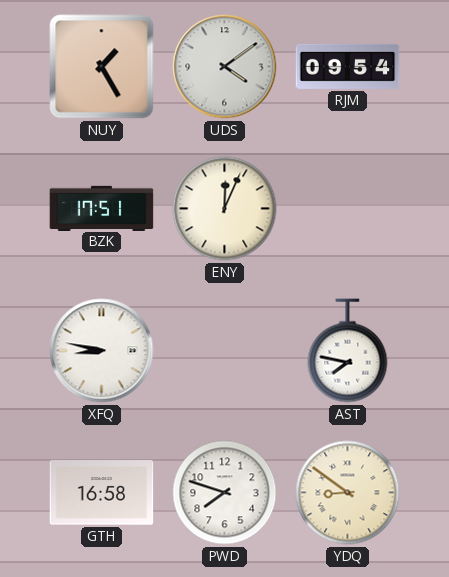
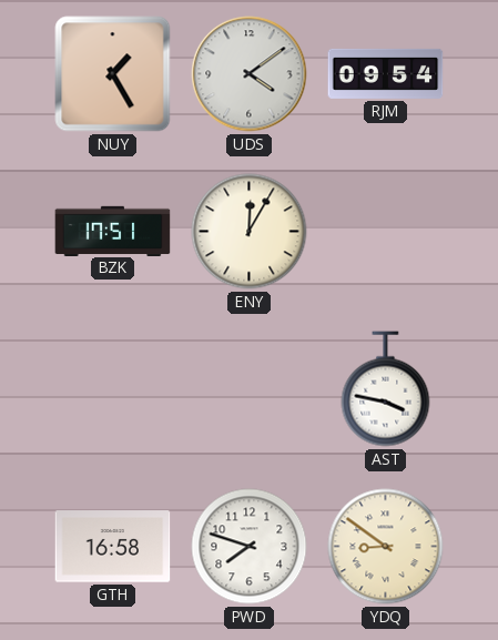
ENY: 12:04 -> 12:05 (250, 232)
XFQ: 8:47 -> none (102, 351)
AST: 7:47 -> 3:47 (386, 389)
